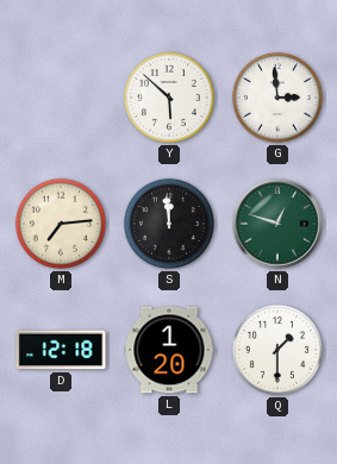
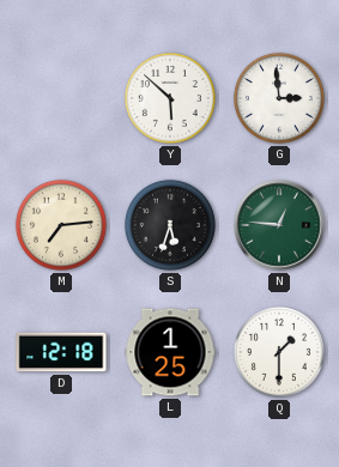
S: 11:59 -> 5:33 (170, 225)
N: 12:48 -> 12:46 (279, 225)
L: 1:20 -> 1:25 (170, 352)
